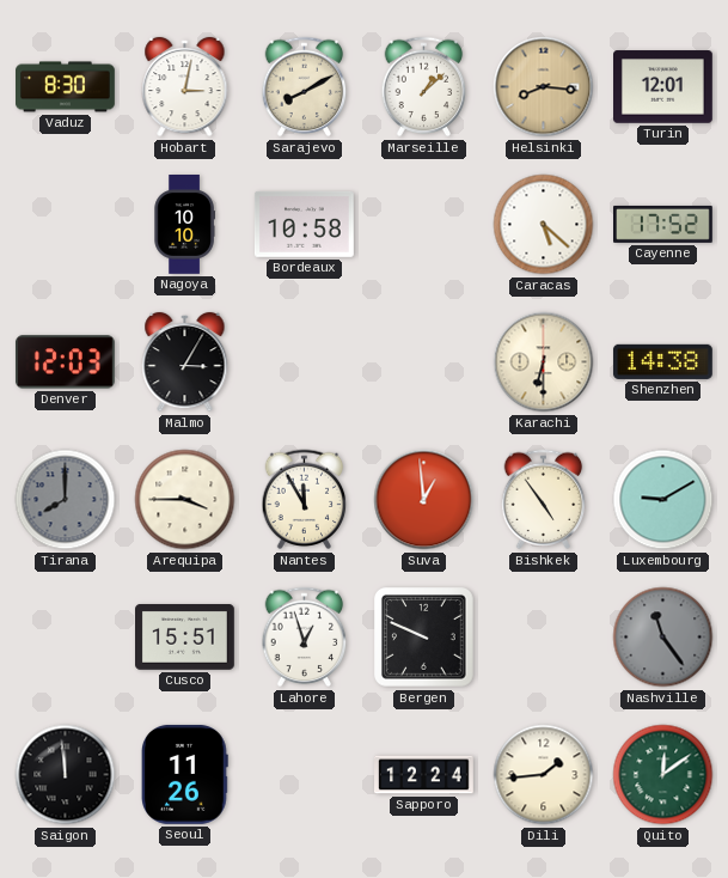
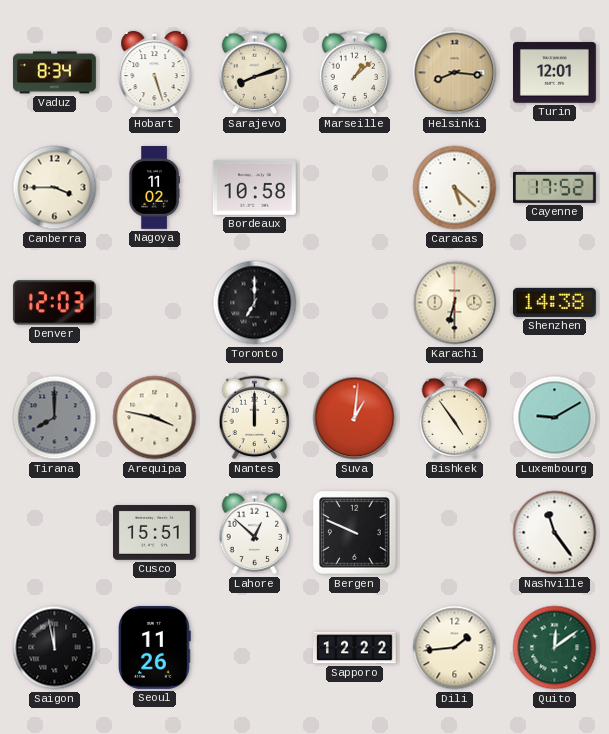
Vaduz: 8:30 -> 8:34 (55, 73)
Hobart: 3:02 -> 5:27 (155, 73)
Sarajevo: 8:10 -> 8:12 (255, 73)
Canberra: none -> 3:45 (55, 188)
Nagoya: 10:10 -> 11:02 (154, 188)
Malmo: 3:05 -> none (185, 362)
Toronto: none -> 7:00 (255, 303)
Arequipa: 3:45 -> 3:47 (155, 418)
Nantes: 11:55 -> 12:00 (255, 418)
Suva: 12:59 -> 1:01 (355, 418)
Lahore: 12:57 -> 12:52 (255, 533)
Nashville dial: grey -> white (555, 533)
Saigon: 11:59 -> 11:58 (55, 648)
Sapporo: 12:24 -> 12:22 (355, 648)
